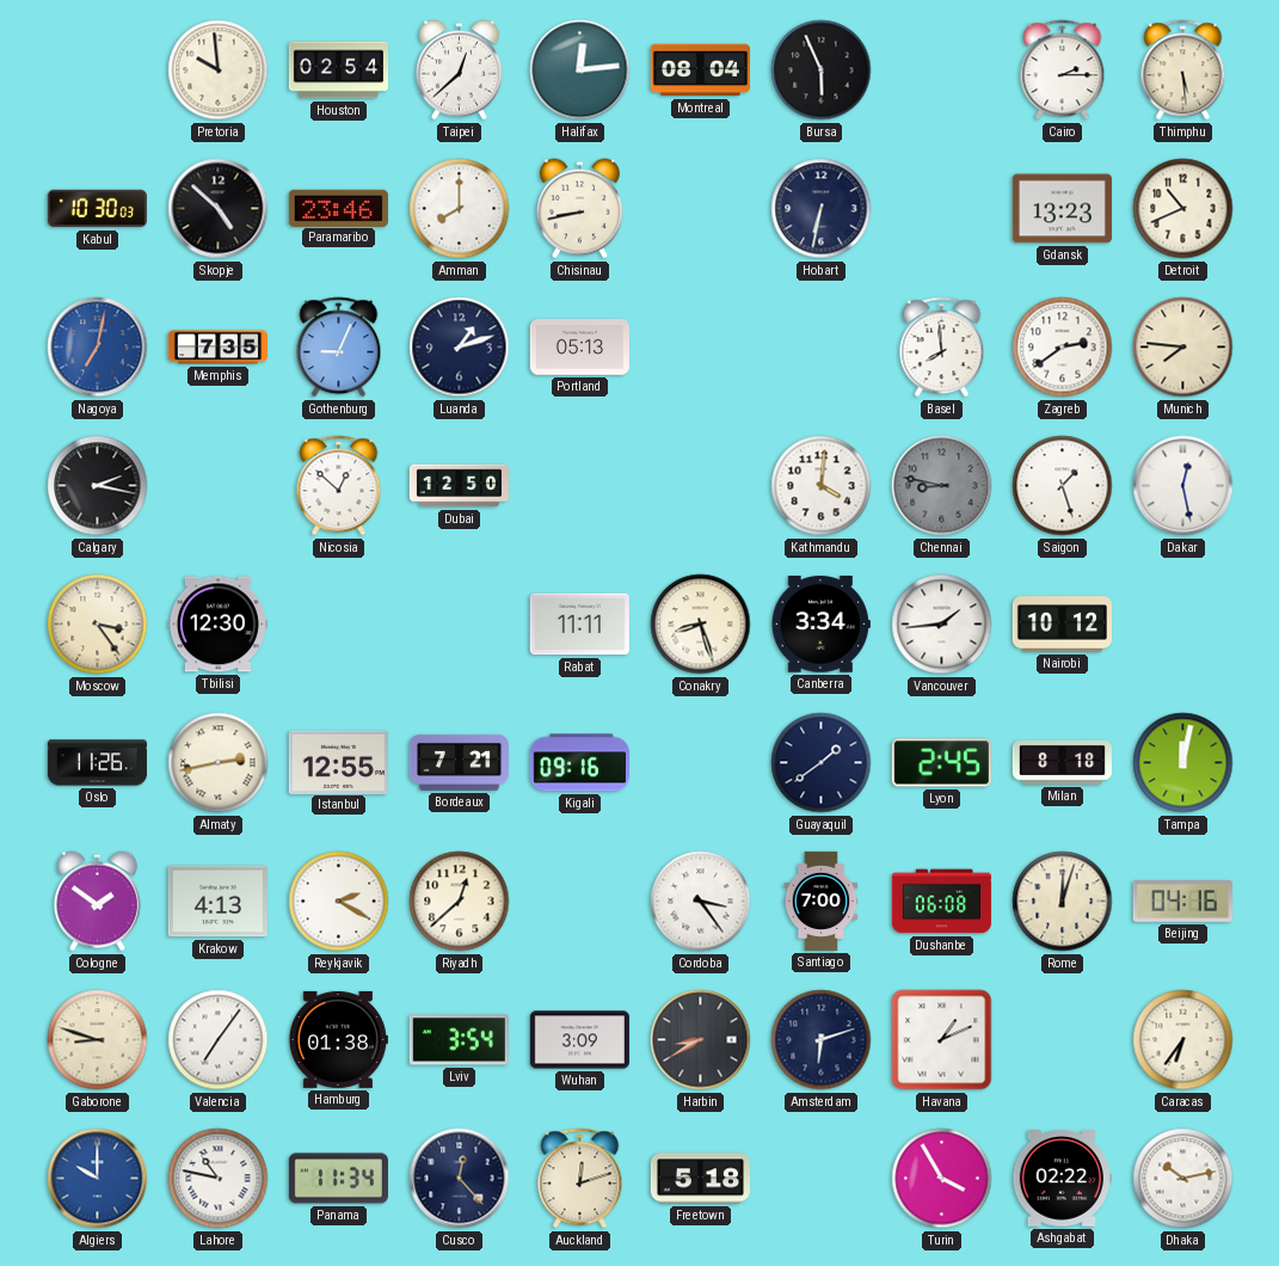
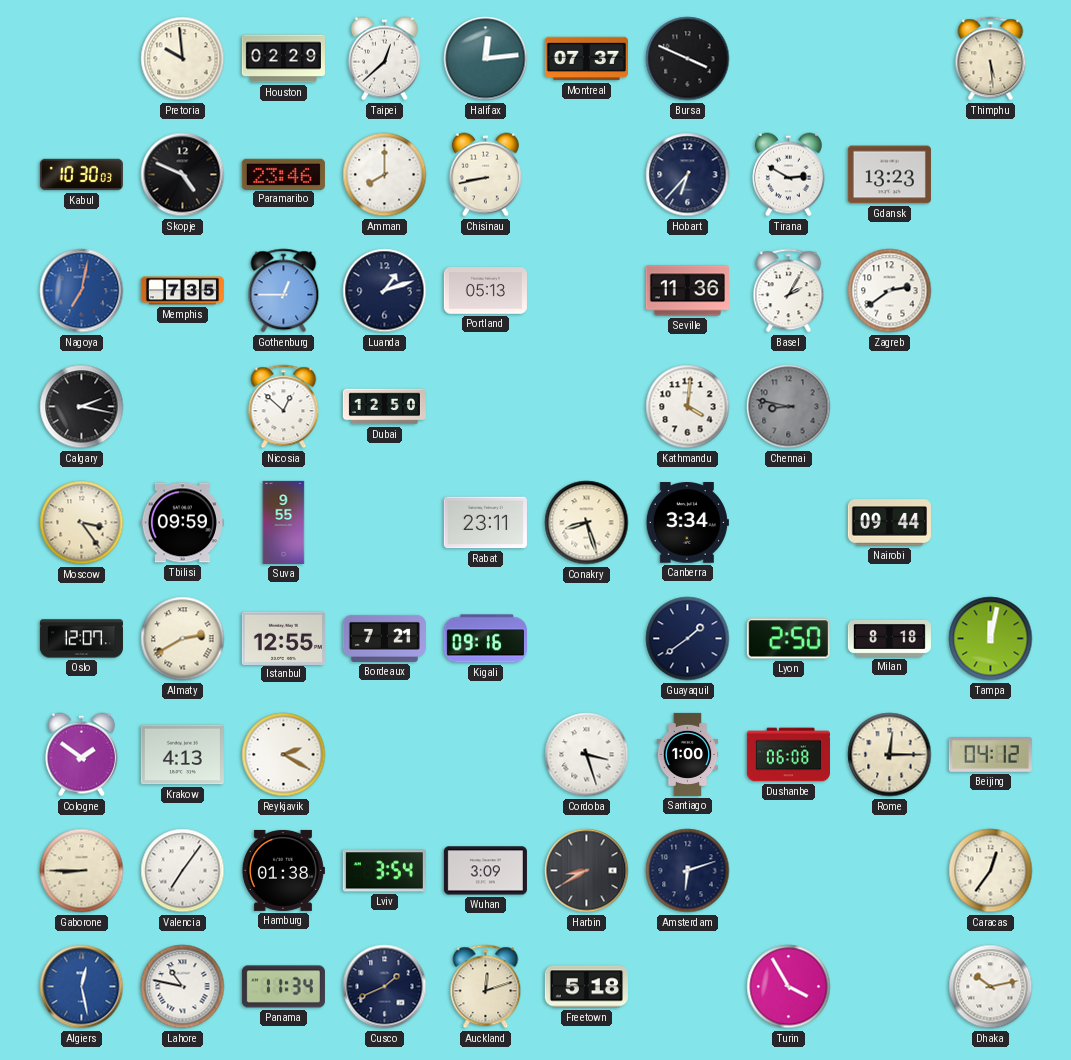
Houston: 02:54 -> 02:29 (283, 59)
Montreal: 08:04 -> 07:37 (586, 59)
Bursa: 5:56 -> 3:49 (688, 59)
Cairo: 2:15 -> none (1063, 70)
Skopje: 4:52 -> 4:49 (183, 175)
Hobart: 6:32 -> 6:37 (688, 175)
Tirana: none -> 2:50 (788, 175)
Detroit: 10:41 -> none (1183, 209)
Gothenburg: 9:04 -> 12:45 (284, 291)
Seville: none -> 11:36 (687, 291)
Basel: 7:59 -> 2:05 (789, 291)
Munich: 7:46 -> none (1183, 348)
Saigon: 1:27 -> none (1063, 486)
Dakar: 12:28 -> none (1183, 486)
Tbilisi: 12:30 -> 09:59 (182, 523)
Suva: none -> 9:55 (284, 522)
Rabat: 11:11 -> 23:11 (485, 523)
Vancouver: 1:44 -> none (942, 625)
Nairobi: 10:12 -> 09:44 (889, 523)
Oslo: 11:26 -> 12:07 (81, 639)
Almaty: 2:43 -> 2:40 (183, 639)
Lyon: 2:45 -> 2:50 (788, 639)
Riyadh: 12:38 -> none (460, 902)
Cordoba: 3:24 -> 3:27 (587, 755)
Santiago: 7:00 -> 1:00 (688, 754)
Rome: 12:03 -> 12:15 (890, 755)
Beijing: 04:16 -> 04:12 (990, 755)
Gaborone: 8:48 -> 8:45 (82, 871)
Havana: 1:11 -> none (942, 1040)
Caracas: 6:36 -> 12:36 (991, 871)
Algiers: 10:00 -> 12:28 (82, 987)
Cusco: 12:23 -> 1:41 (385, 987)
Ashgabat: 02:22 -> none (1062, 1179)
